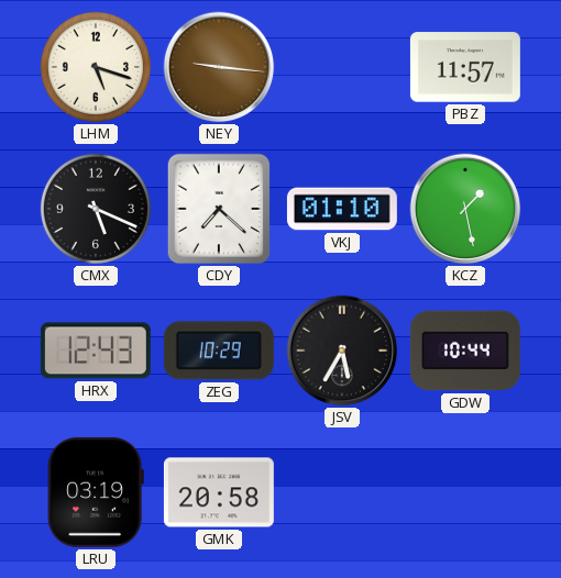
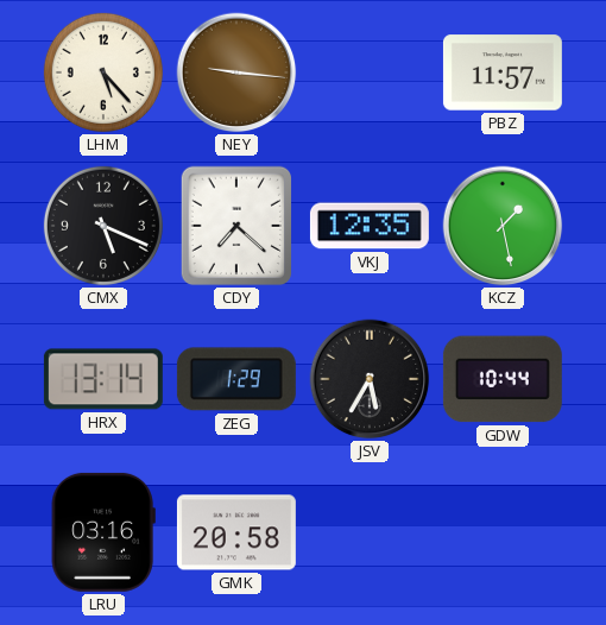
LHM: 5:18 -> 5:23 (103, 72)
VKJ: 01:10 -> 12:35 (370, 226)
HRX: 12:43 -> 13:14 (103, 379)
ZEG: 10:29 -> 1:29 (236, 379)
LRU: 03:19 -> 03:16 (103, 532)
